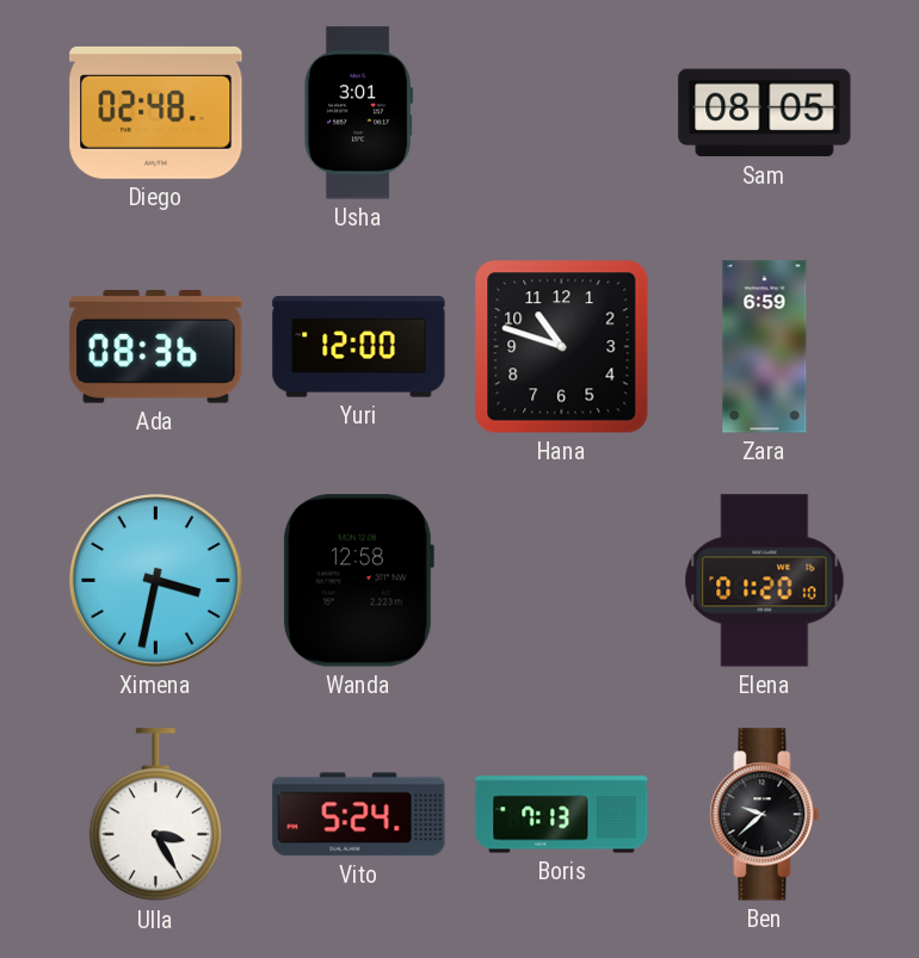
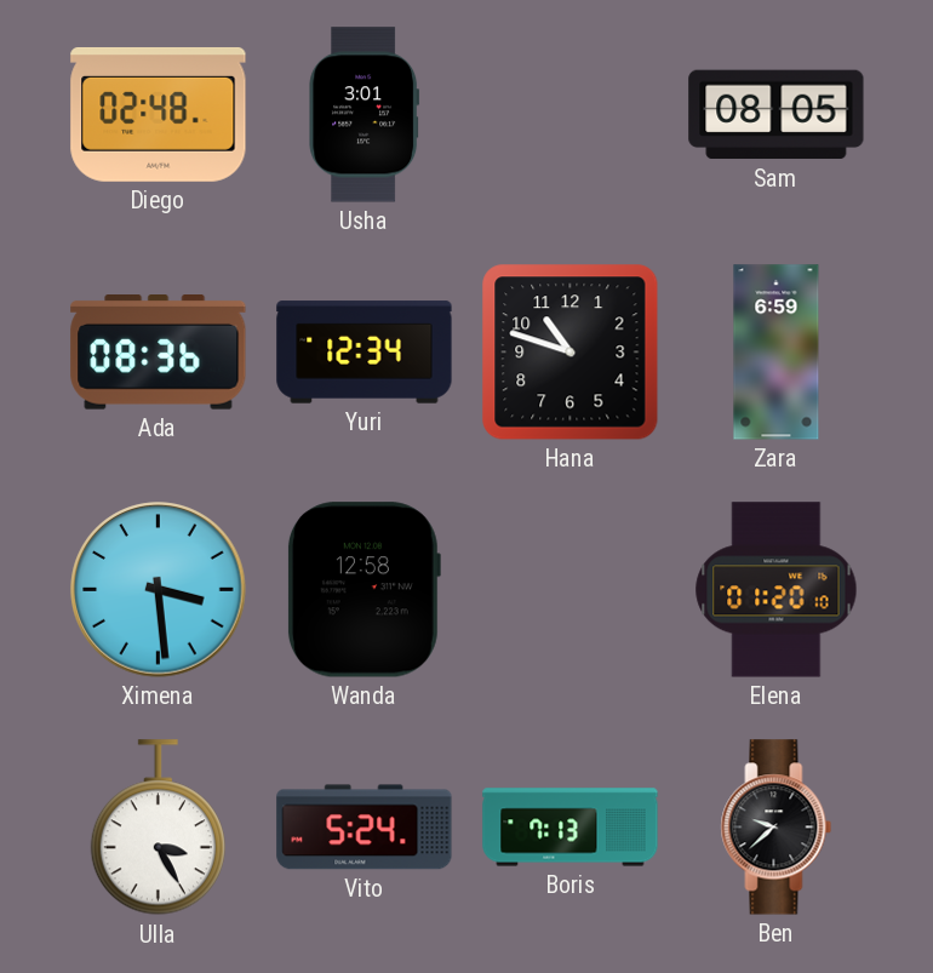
Yuri: 12:00 -> 12:34 (365, 353)
Ximena: 3:32 -> 3:29 (159, 590)
